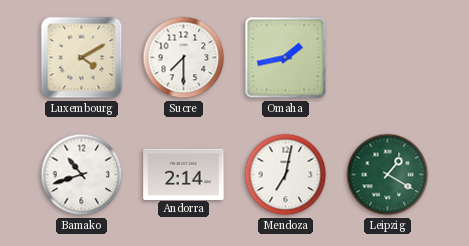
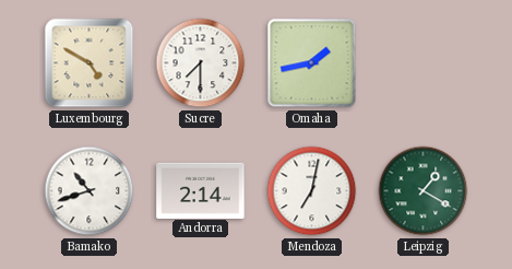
Luxembourg: 4:10 -> 4:50 (90, 63)
